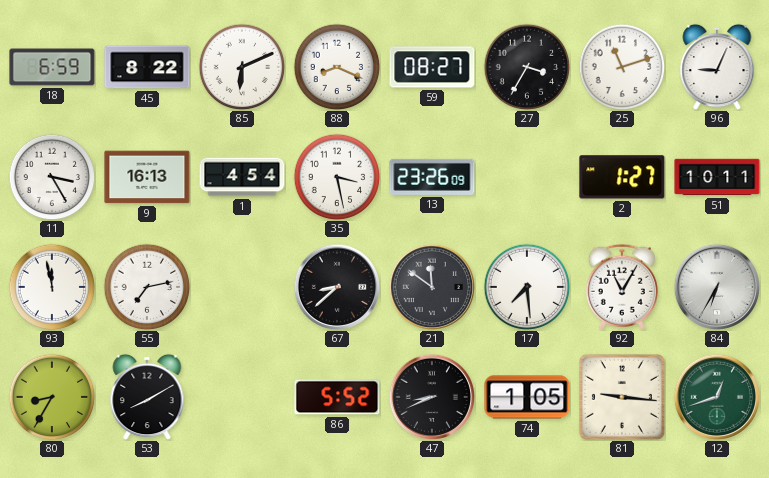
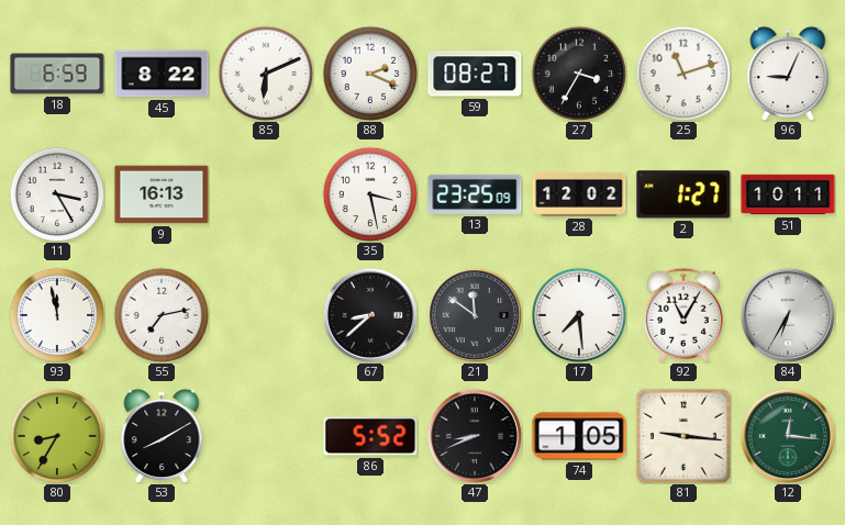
88: 8:19 -> 2:19 (370, 74)
1: 4:54 -> none (242, 177)
13: 23:26 -> 23:25 (475, 194)
28: none -> 12:02 (579, 194)
12: 12:42 -> 12:16 (787, 435)
